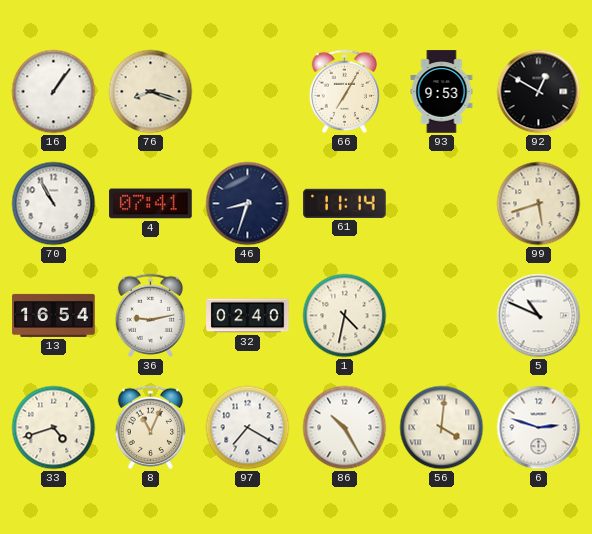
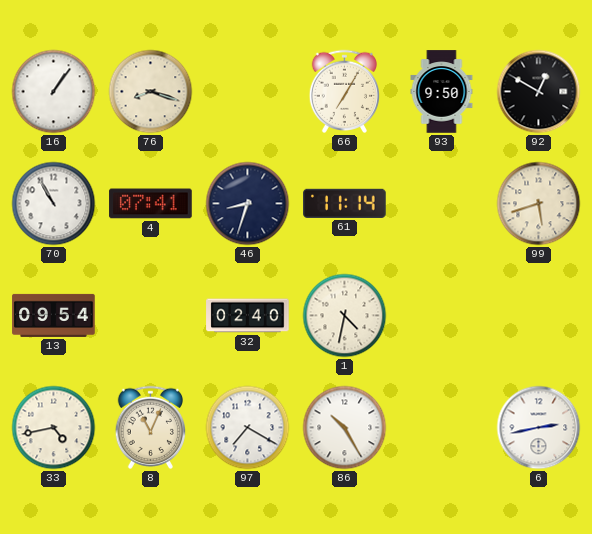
93: 9:53 -> 9:50 (442, 92)
13: 16:54 -> 09:54 (54, 315)
36: 9:13 -> none (150, 315)
5: 10:49 -> none (539, 316)
33: 4:42 -> 4:43 (54, 428)
56: 4:01 -> none (442, 428)
6: 2:48 -> 2:43 (539, 428)
